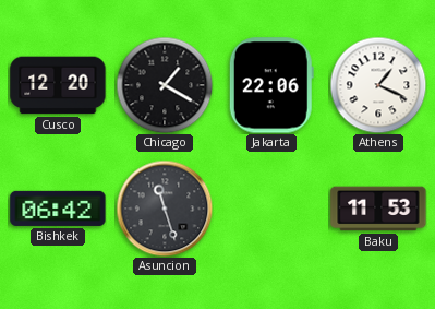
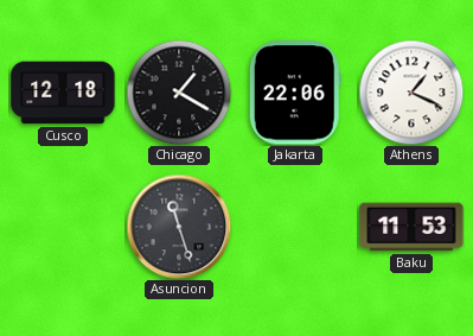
Cusco: 12:20 -> 12:18 (63, 93)
Bishkek: 06:42 -> none (58, 209)
